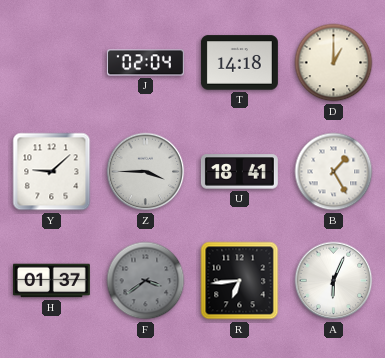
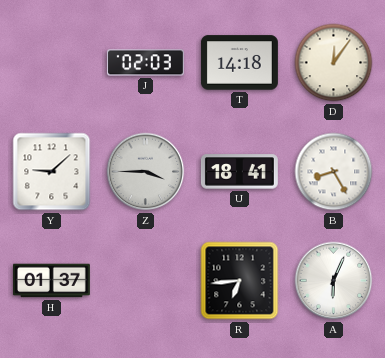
J: 02:04 -> 02:03 (145, 63)
D: 1:00 -> 12:06 (334, 63)
B: 1:25 -> 8:25 (334, 172)
F: 3:39 -> none (146, 281)
